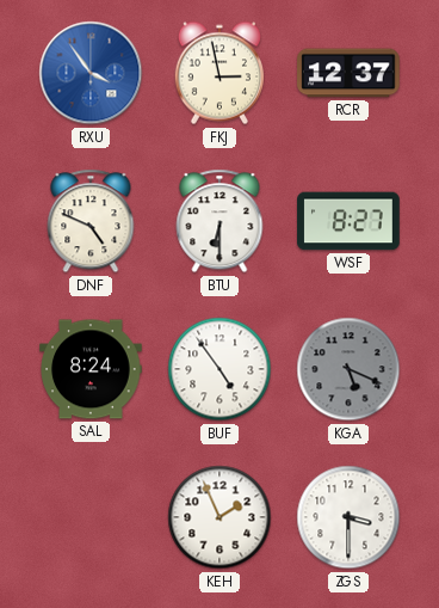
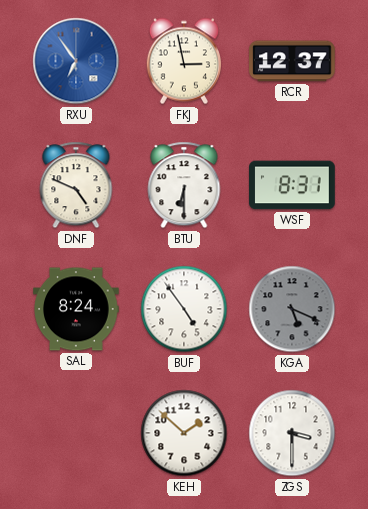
RXU: 3:54 -> 6:54 (76, 61)
WSF: 8:27 -> 8:31 (292, 185)
KEH: 1:56 -> 1:52 (184, 433)
